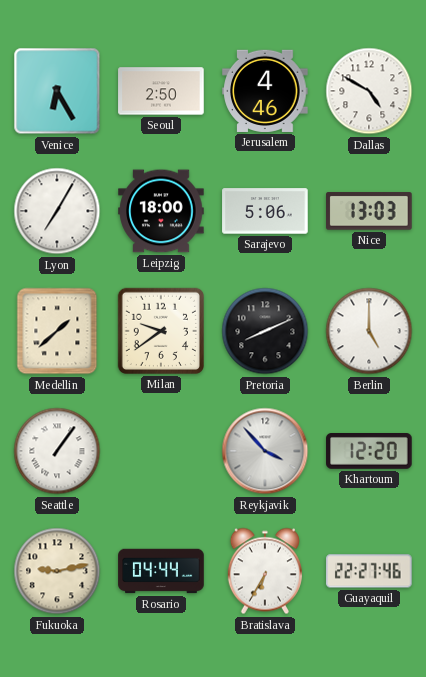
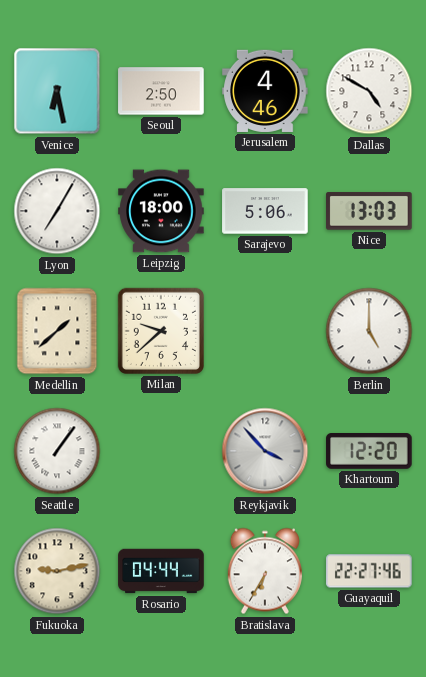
Venice: 6:25 -> 6:28 (57, 91)
Milan: 9:39 -> 9:38 (161, 331)
Pretoria: 8:11 -> none (265, 331)
